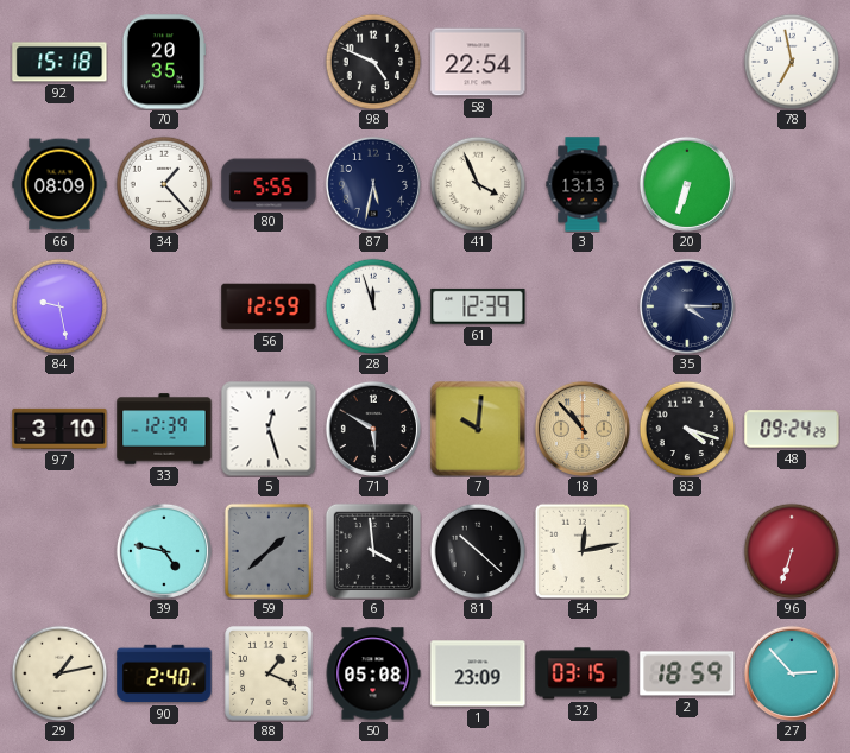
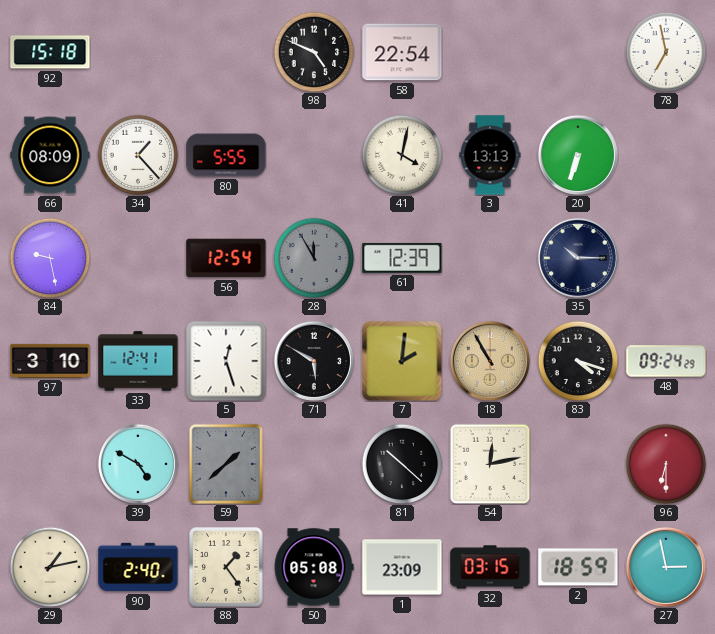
70: 20:35 -> none (164, 62)
87: 5:32 -> none (373, 184)
41: 3:56 -> 4:02 (402, 155)
56: 12:59 -> 12:54 (226, 258)
28: 11:57 -> 11:55 (314, 258)
28 dial: white -> grey (314, 258)
35: 4:15 -> 10:15 (578, 258)
33: 12:39 -> 12:41 (138, 361)
7: 10:01 -> 2:01 (402, 361)
18: 10:53 -> 10:55 (490, 361)
39: 4:47 -> 4:50 (138, 464)
6: 3:59 -> none (373, 551)
96: 6:33 -> 6:30 (666, 464)
88: 1:19 -> 1:24 (226, 567)
27: 2:53 -> 2:58 (666, 567)
